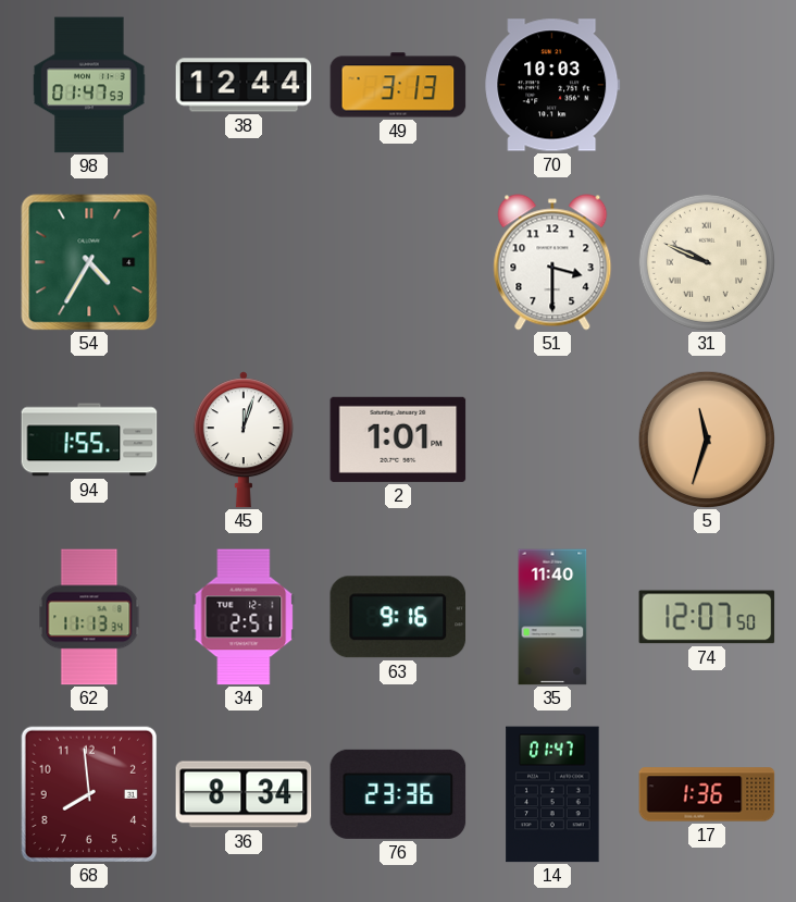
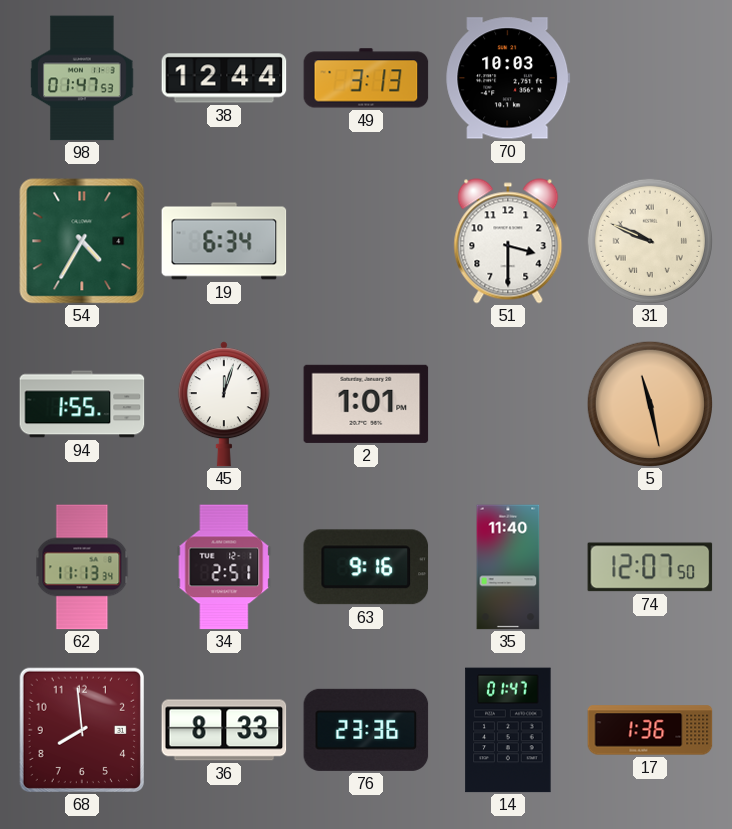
19: none -> 6:34 (224, 241)
5: 11:33 -> 11:28 (649, 403)
36: 8:34 -> 8:33 (224, 730)
